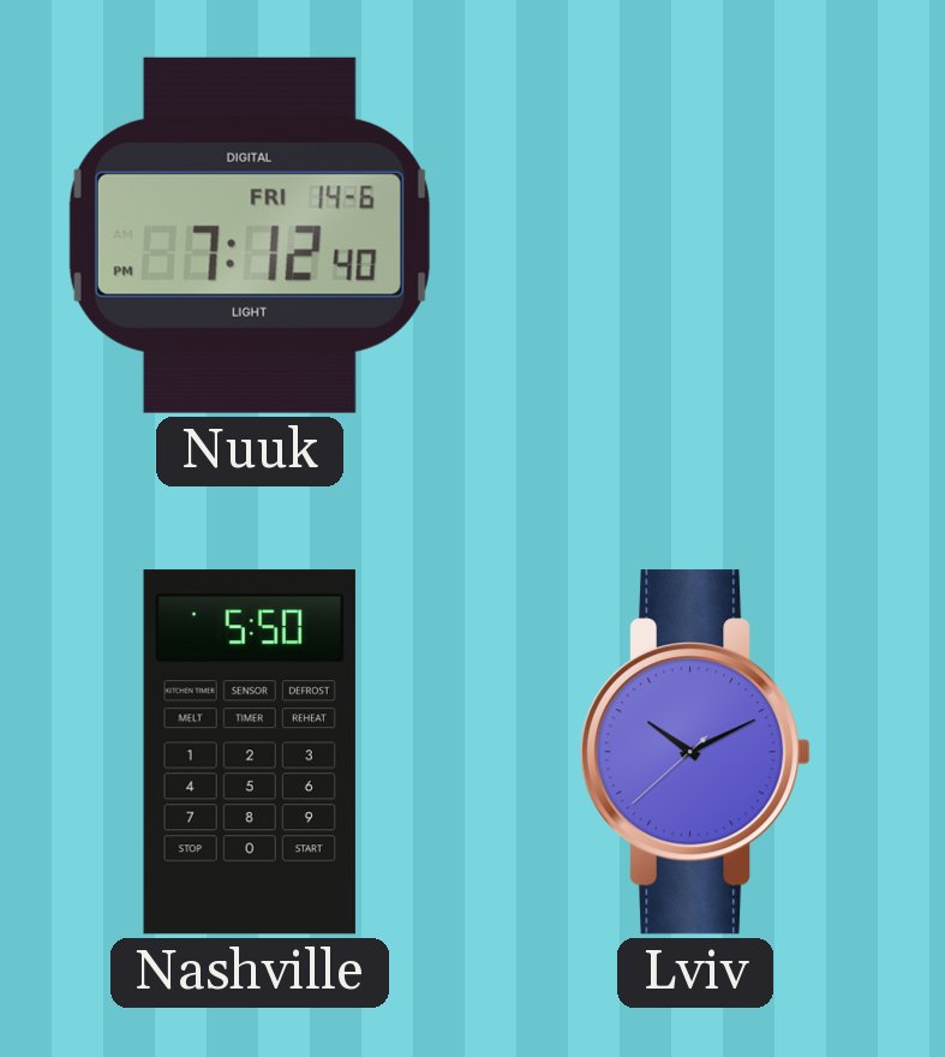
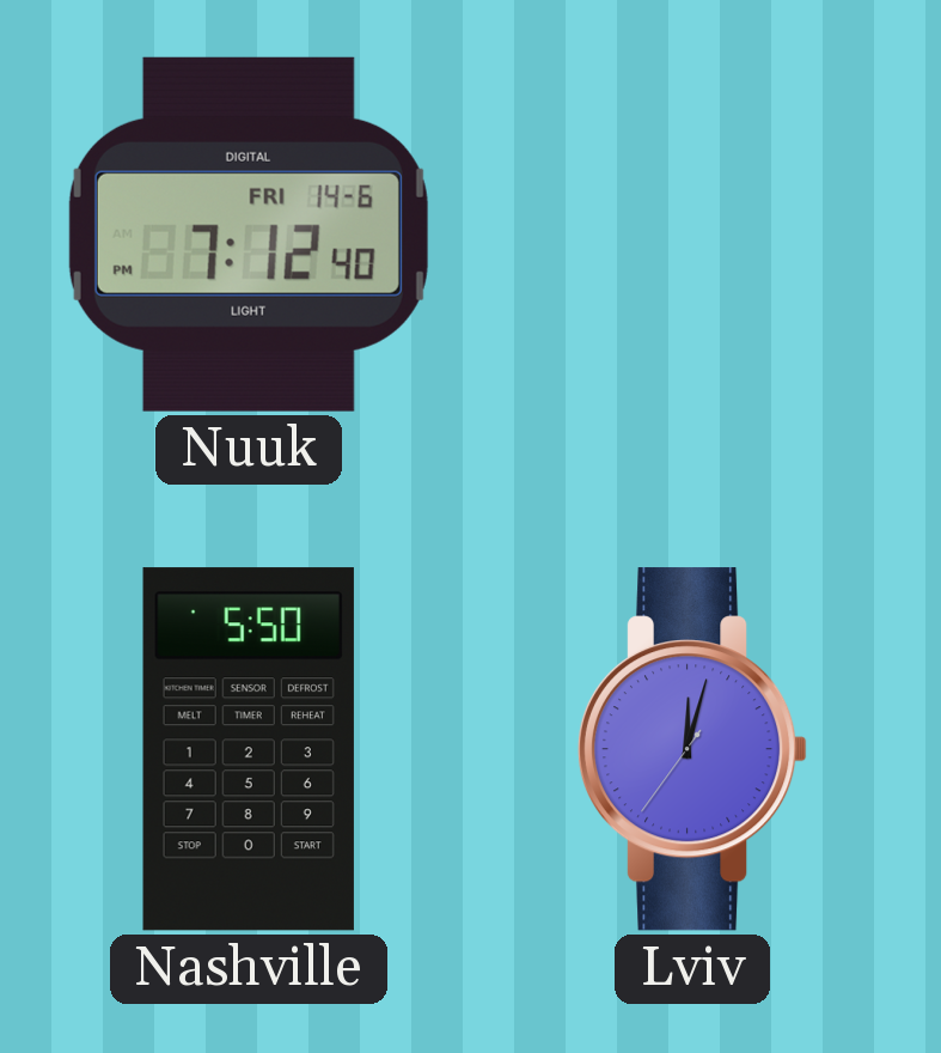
Lviv: 10:10 -> 12:02 (692, 749)
